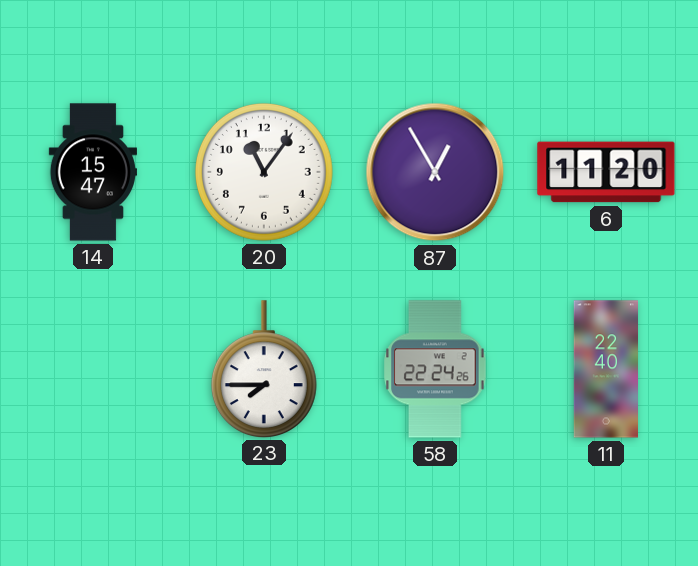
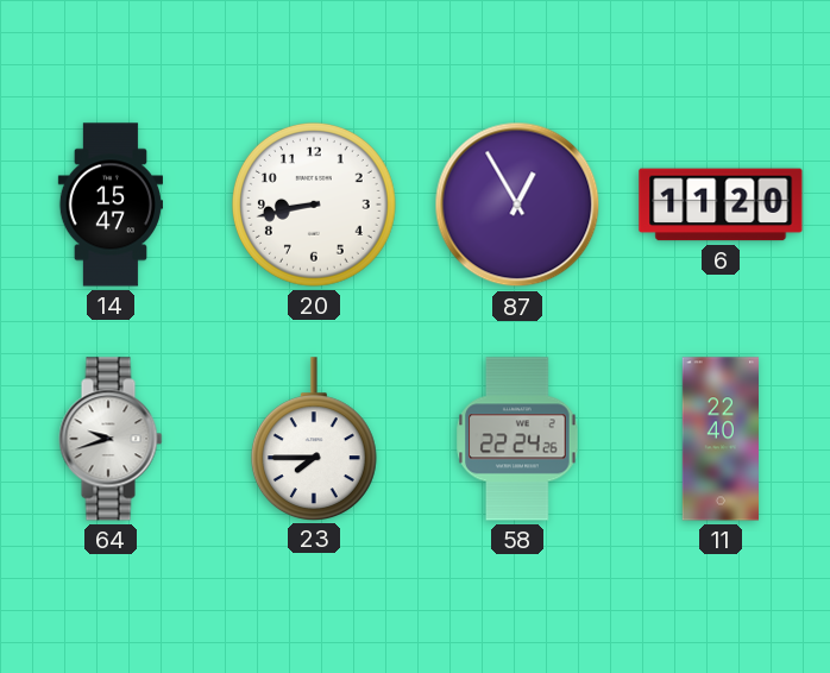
20: 11:06 -> 8:43 (314, 205)
64: none -> 9:42 (111, 439)
